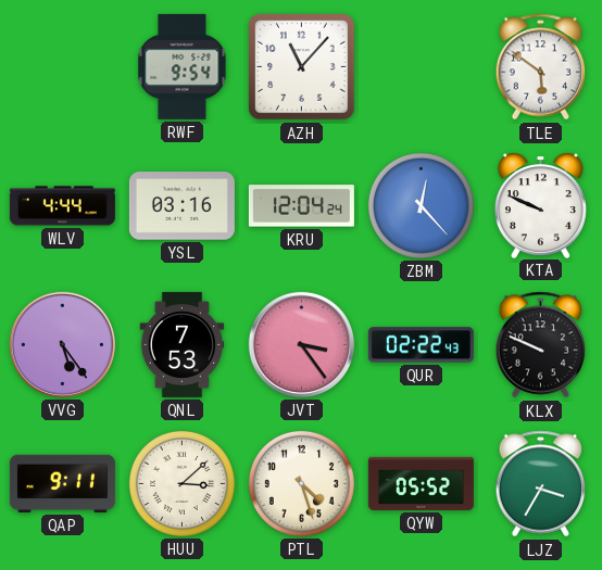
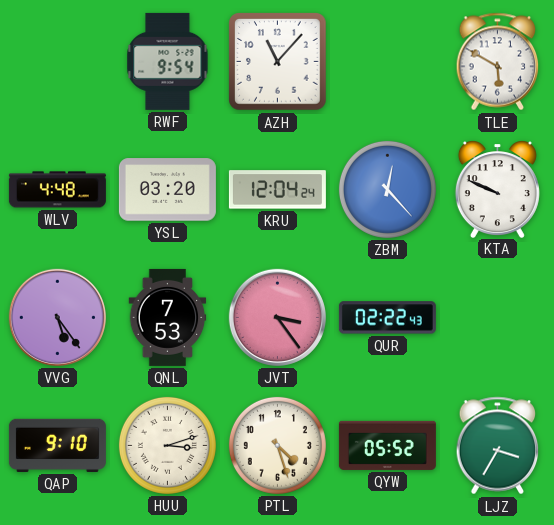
TLE: 5:51 -> 5:50 (498, 62)
WLV: 4:44 -> 4:48 (57, 190)
YSL: 03:16 -> 03:20 (167, 190)
KLX: 9:49 -> none (541, 345)
QAP: 9:11 -> 9:10 (57, 445)
HUU: 3:08 -> 3:12 (167, 445)
